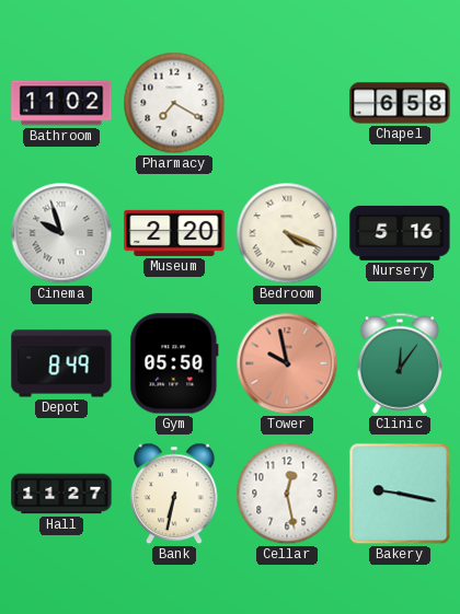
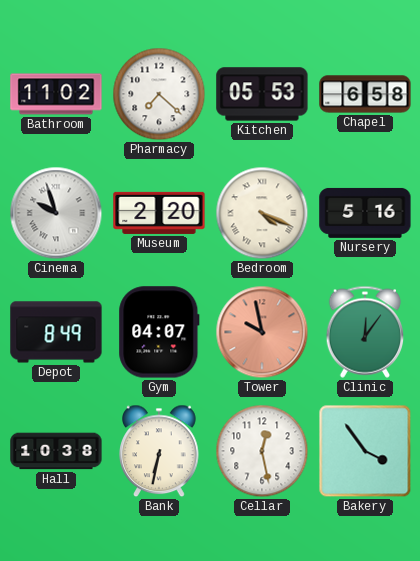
Pharmacy: 7:20 -> 7:22 (159, 94)
Kitchen: none -> 05:53 (262, 94)
Gym: 05:50 -> 04:07 (159, 332)
Hall: 11:27 -> 10:38 (56, 451)
Bakery: 9:17 -> 3:54 (365, 451)
